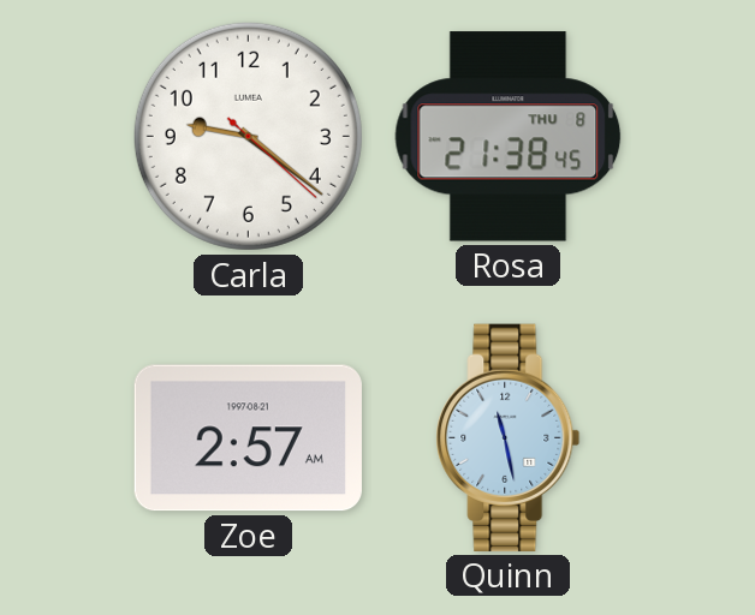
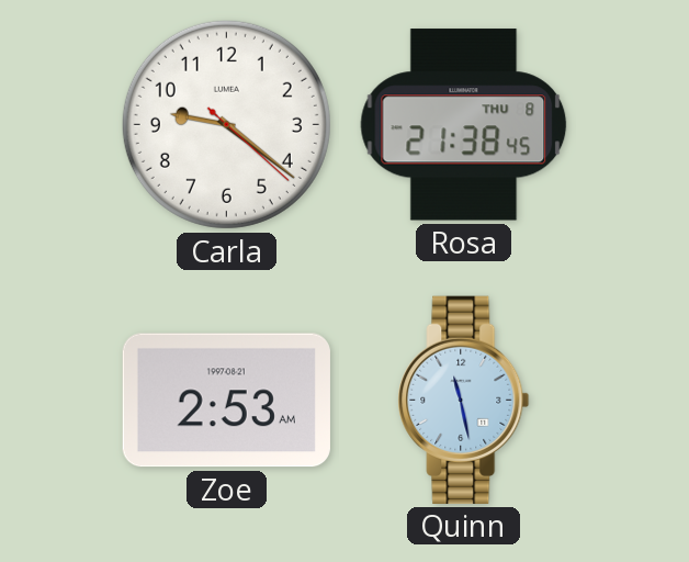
Zoe: 2:57 -> 2:53 (226, 401)
